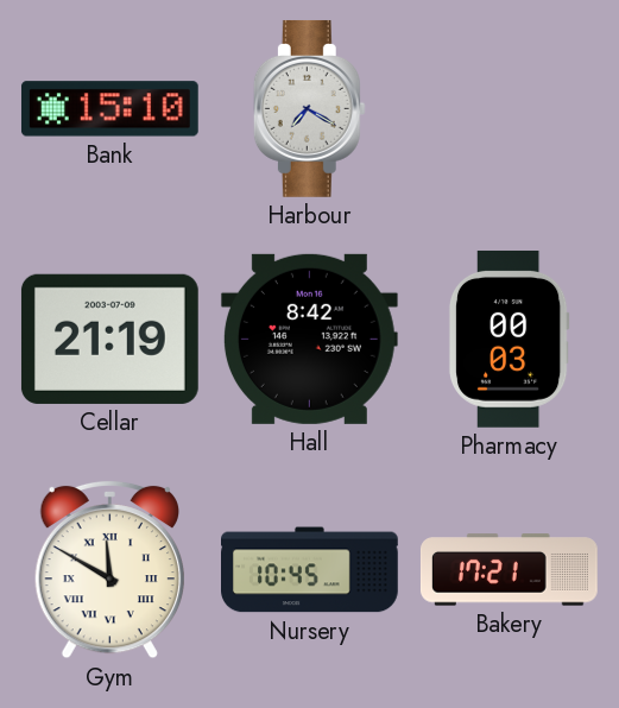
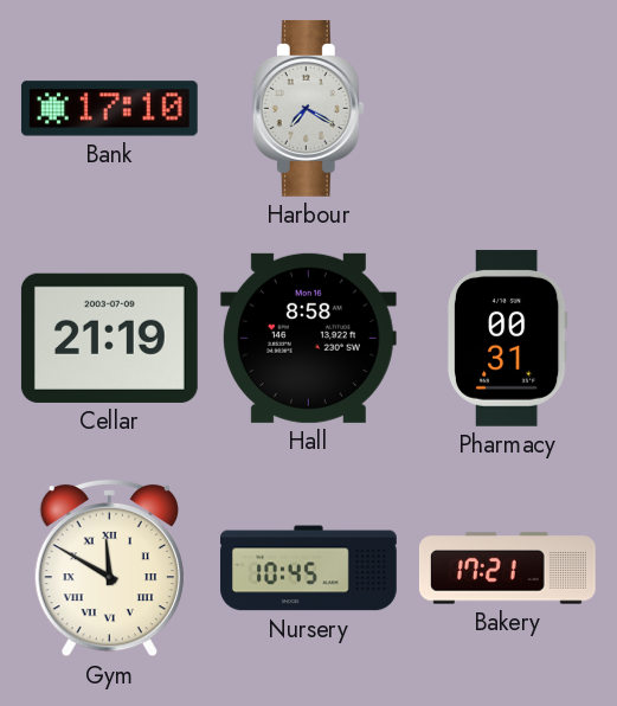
Bank: 15:10 -> 17:10 (109, 109)
Hall: 8:42 -> 8:58 (308, 338)
Pharmacy: 00:03 -> 00:31 (507, 338)
